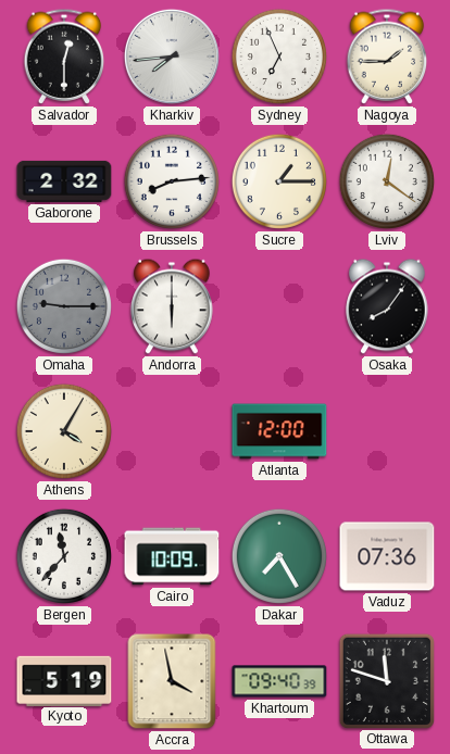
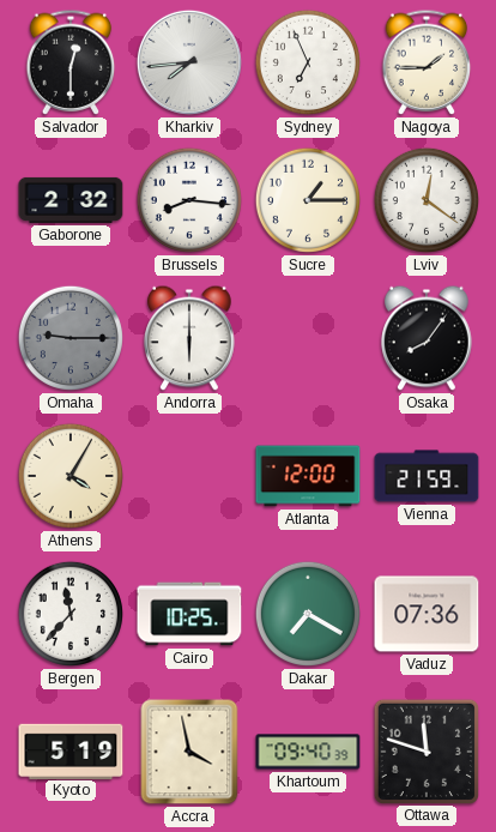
Brussels: 8:14 -> 8:16 (189, 200)
Vienna: none -> 21:59 (427, 476)
Cairo: 10:09 -> 10:25 (189, 614)
Dakar: 7:25 -> 7:20 (308, 614)
